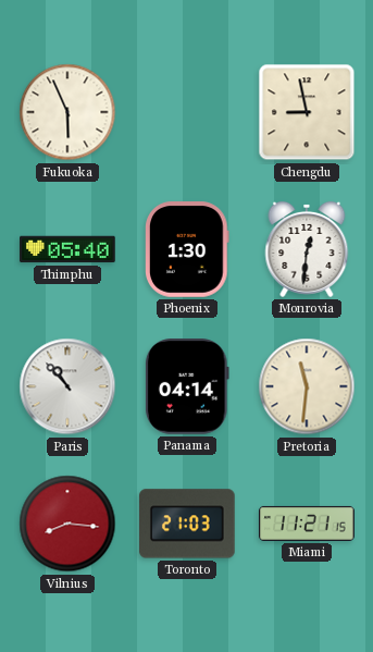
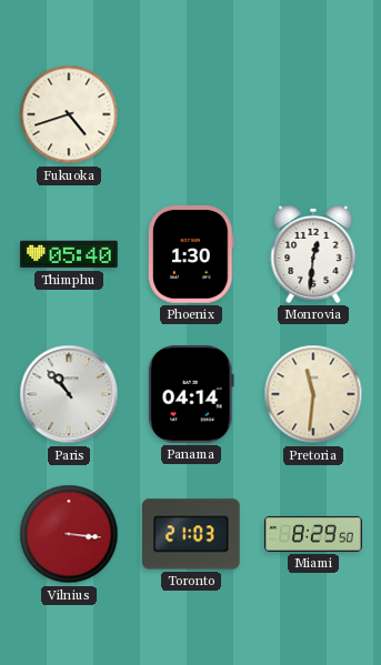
Fukuoka: 5:56 -> 4:42 (69, 114)
Chengdu: 8:58 -> none (307, 112)
Vilnius: 8:16 -> 3:16 (69, 534)
Miami: 11:21 -> 8:29 (313, 534)
